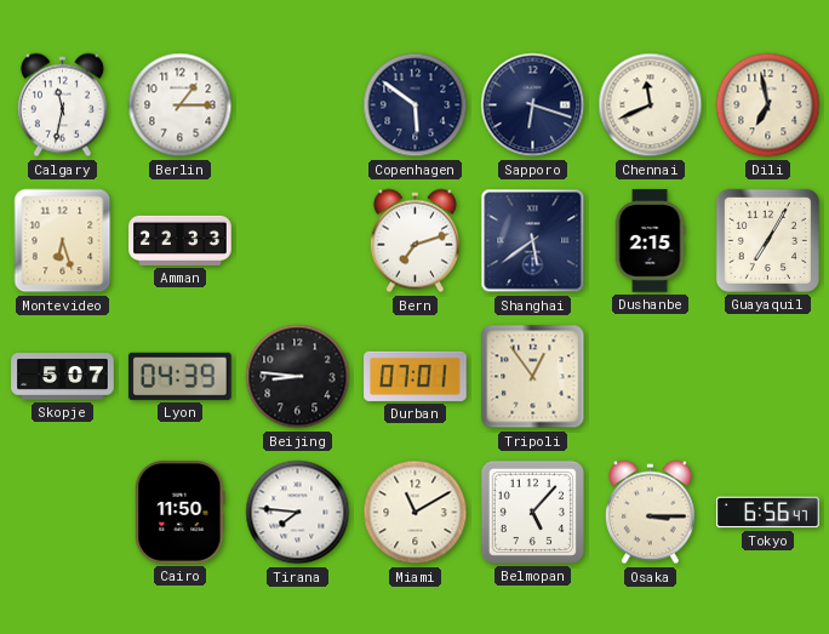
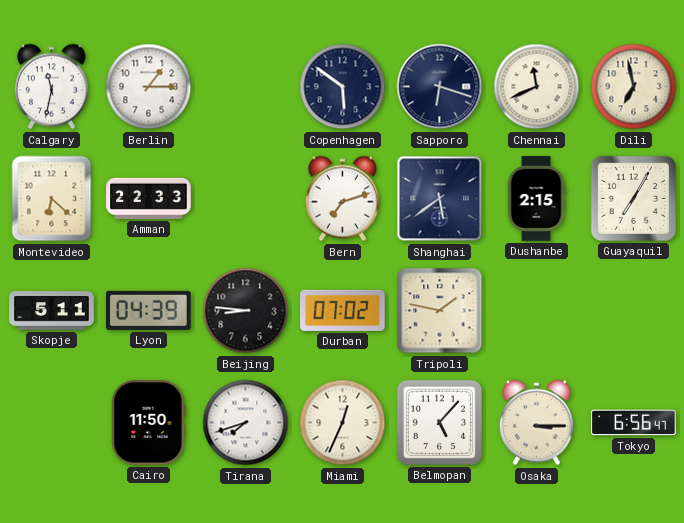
Montevideo: 6:27 -> 6:22 (52, 199)
Skopje: 5:07 -> 5:11 (52, 311)
Durban: 07:01 -> 07:02 (343, 310)
Tripoli: 12:54 -> 1:47 (440, 311)
Tirana: 7:46 -> 7:42 (246, 423)
Miami: 11:10 -> 12:34 (343, 423)
